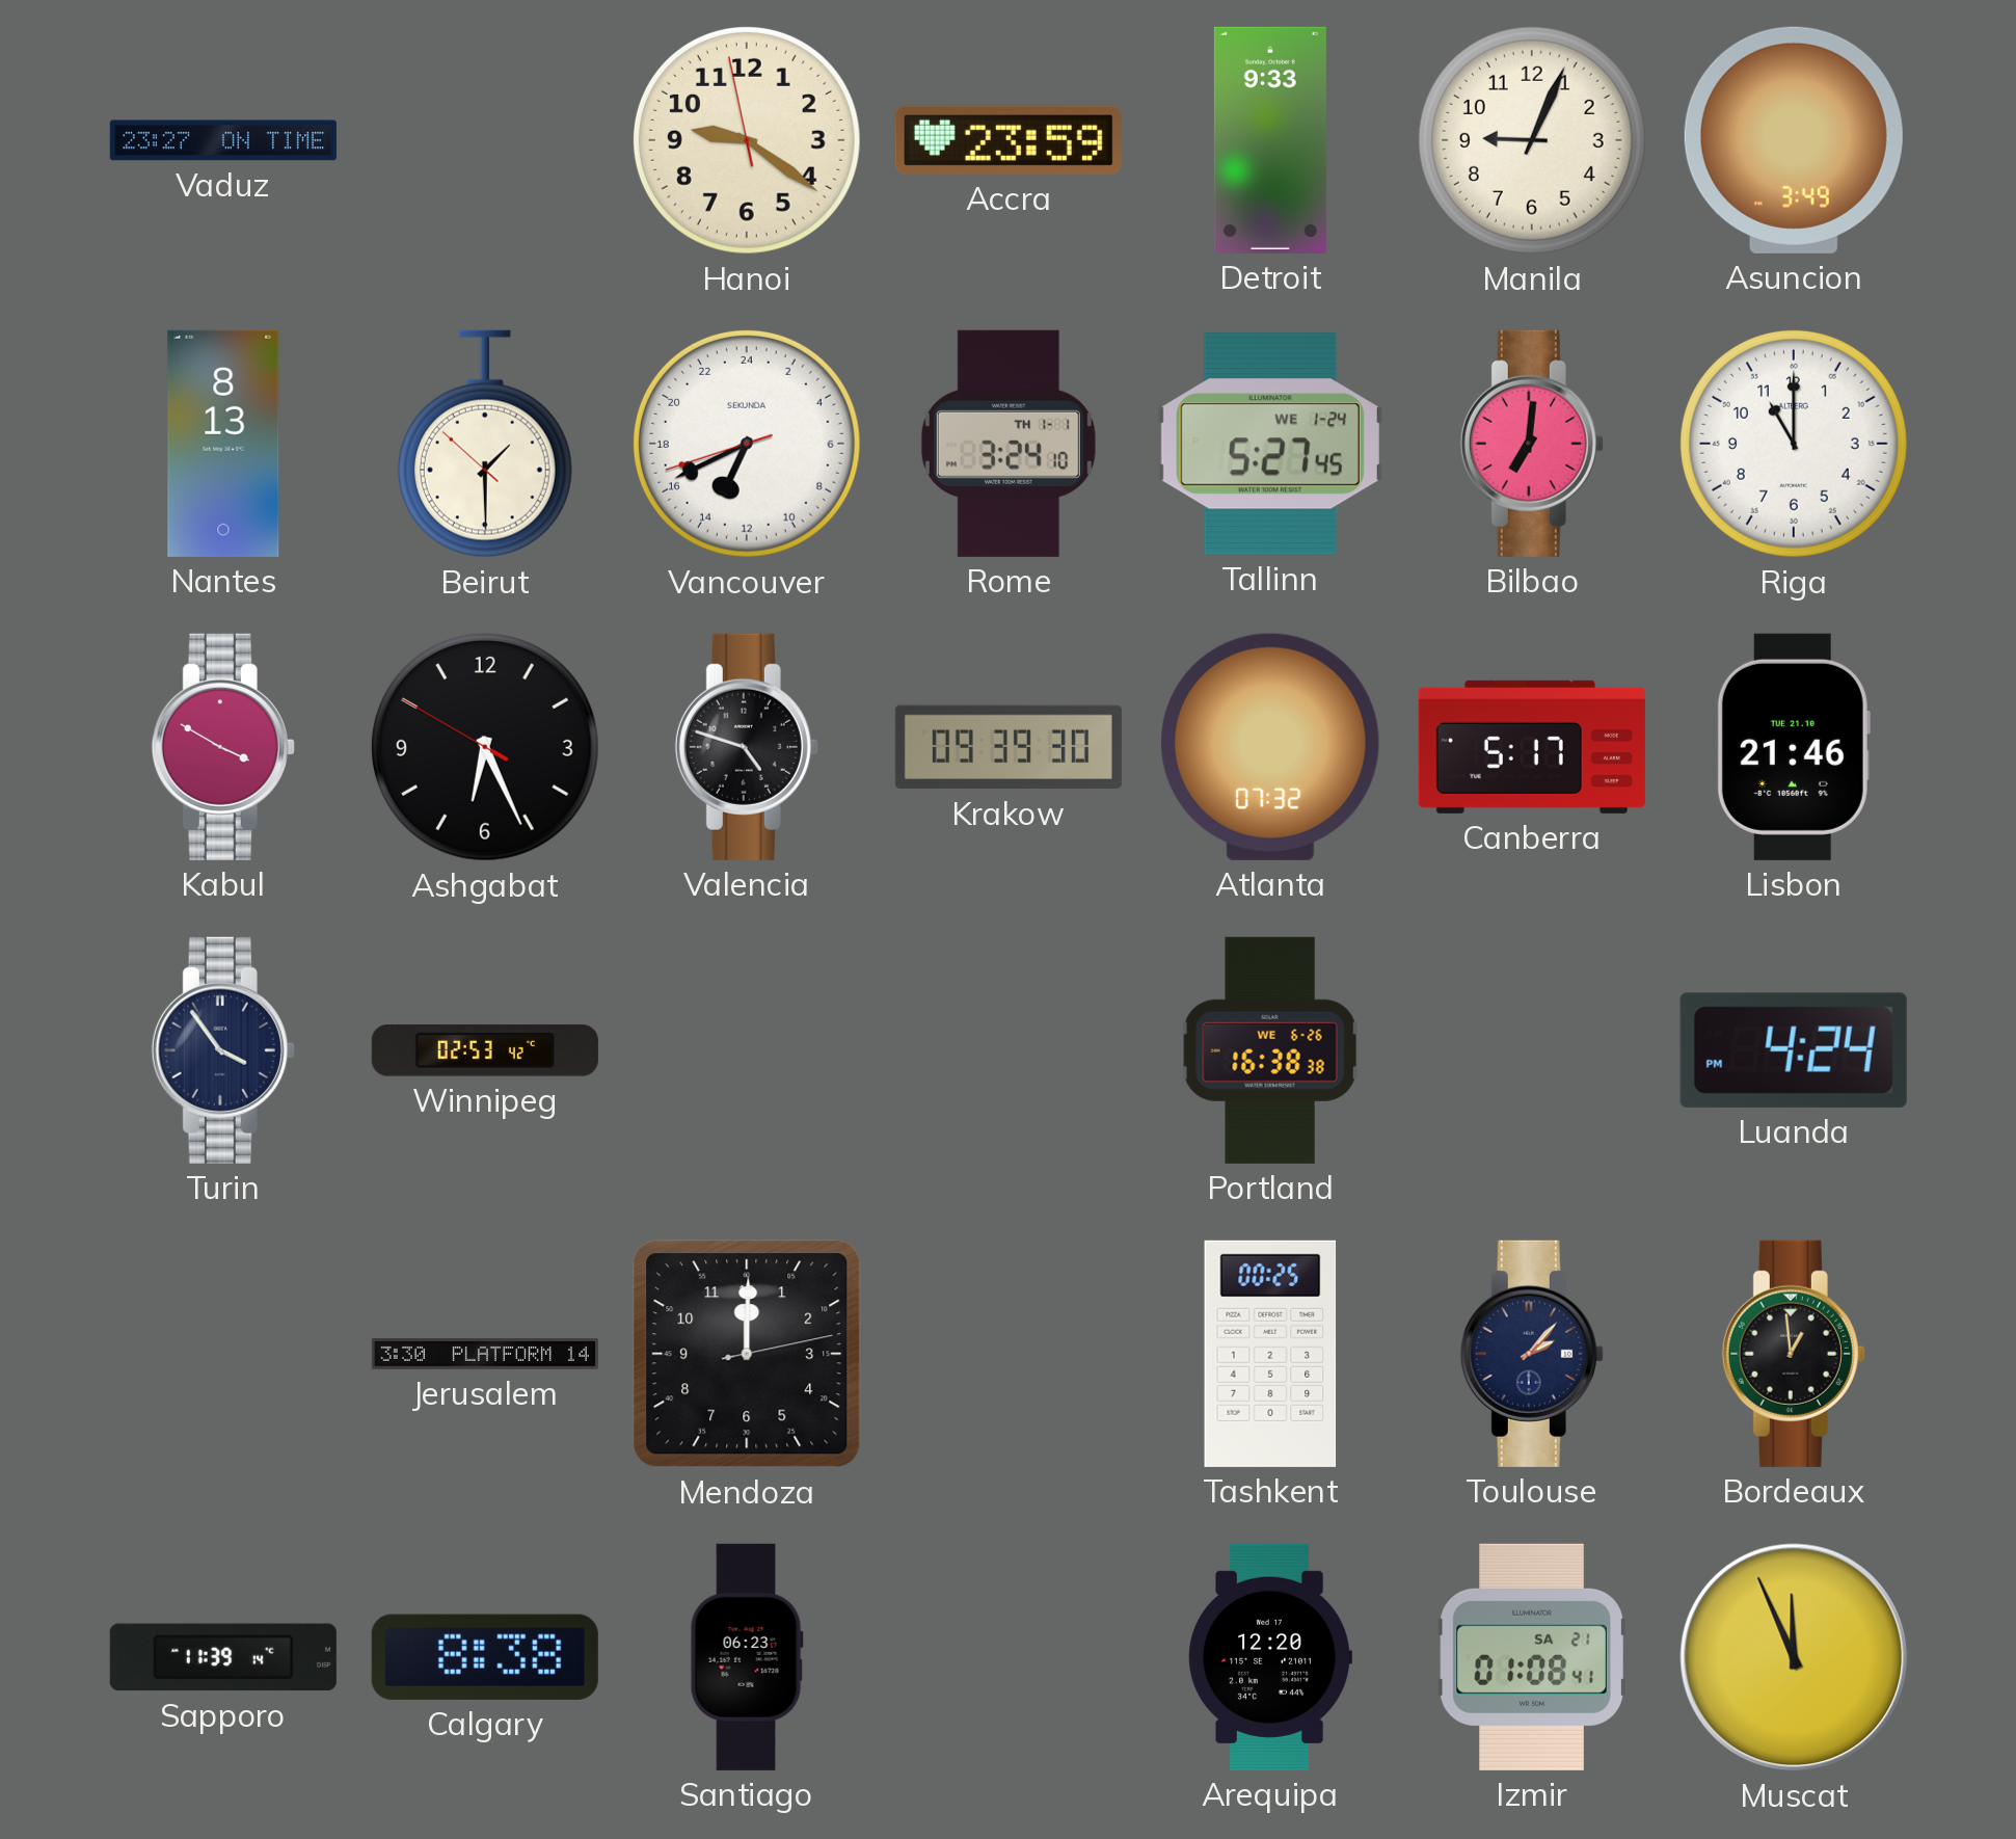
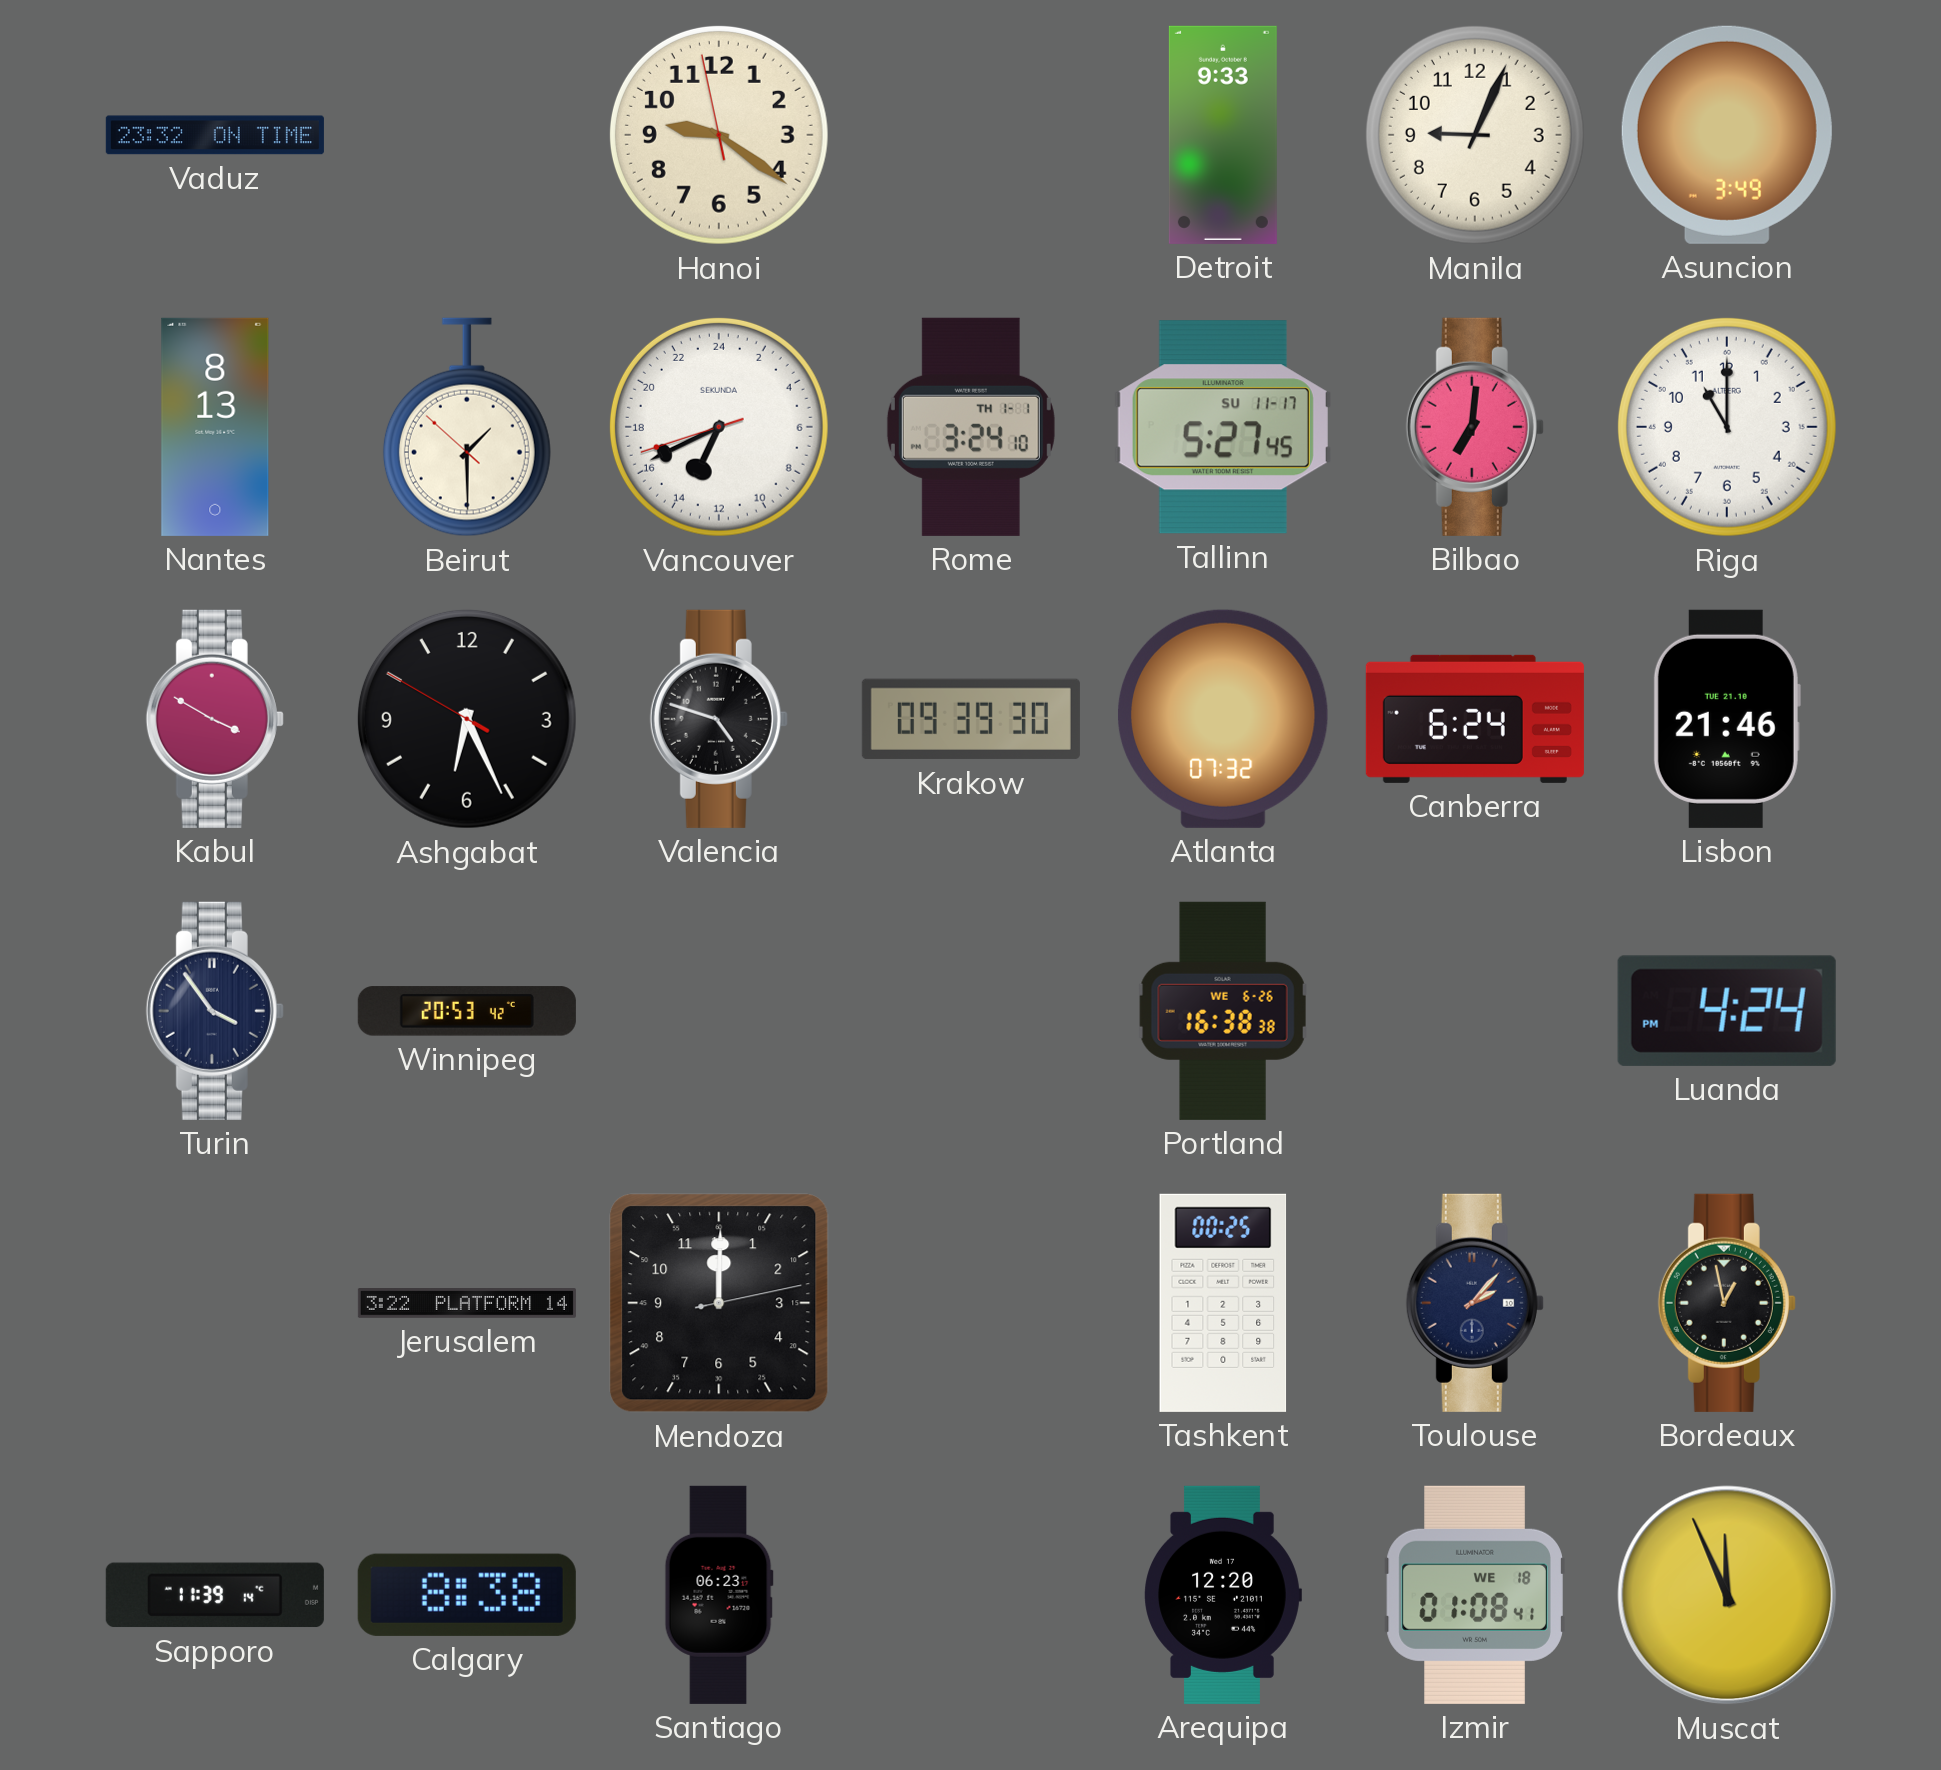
Vaduz: 23:27 -> 23:32 (215, 135)
Accra: 23:59 -> none (1009, 140)
Tallinn date: WE 1-24 -> SU 11-17 (1223, 427)
Canberra: 5:17 -> 6:24 (1475, 719)
Winnipeg: 02:53 -> 20:53 (467, 1011)
Jerusalem: 3:30 -> 3:22 (467, 1303)
Bordeaux: 12:59 -> 12:58 (1727, 1303)
Izmir date: SA 21 -> WE 18 (1475, 1595)
